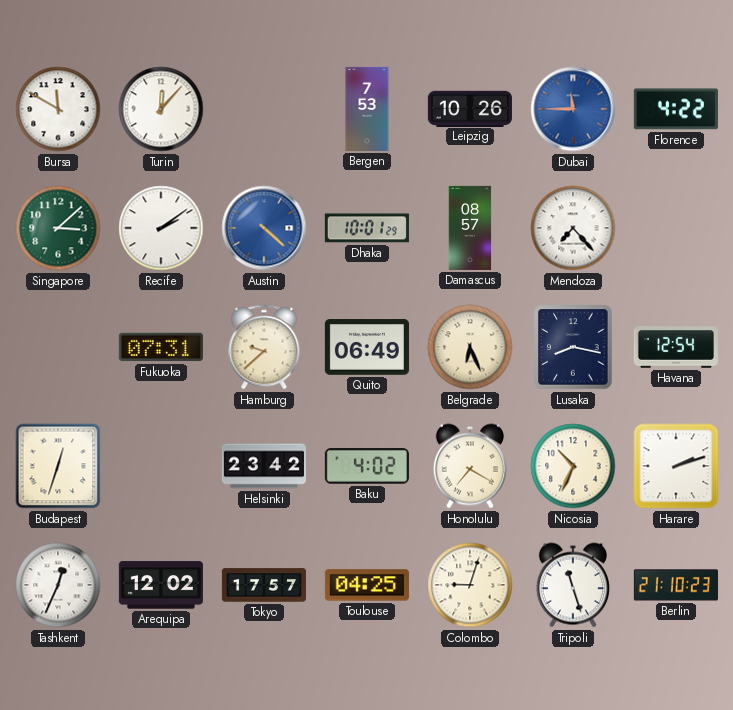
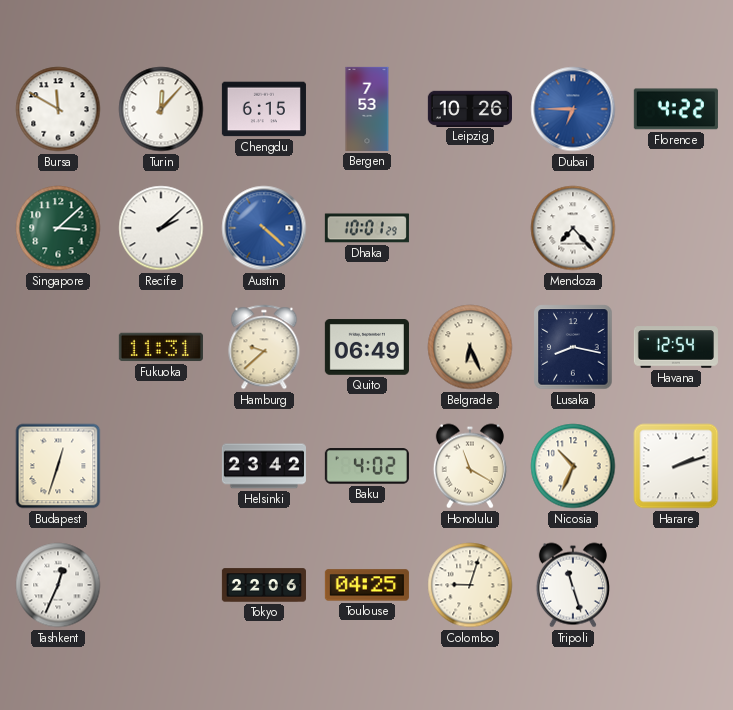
Chengdu: none -> 6:15 (264, 109)
Dubai: 11:45 -> 6:45 (573, 109)
Recife: 2:09 -> 2:08 (161, 228)
Damascus: 08:57 -> none (470, 228)
Fukuoka: 07:31 -> 11:31 (161, 347)
Honolulu: 7:20 -> 11:20 (470, 466)
Arequipa: 12:02 -> none (161, 585)
Tokyo: 17:57 -> 22:06 (264, 585)
Berlin: 21:10 -> none (676, 585)
